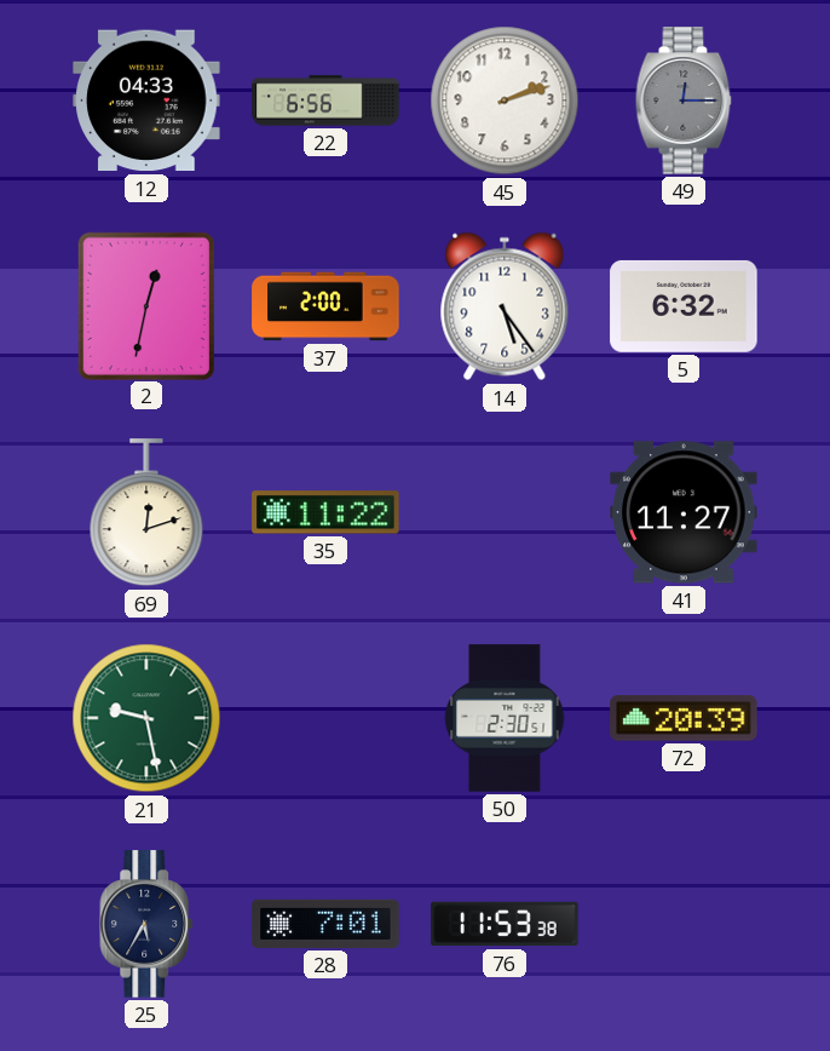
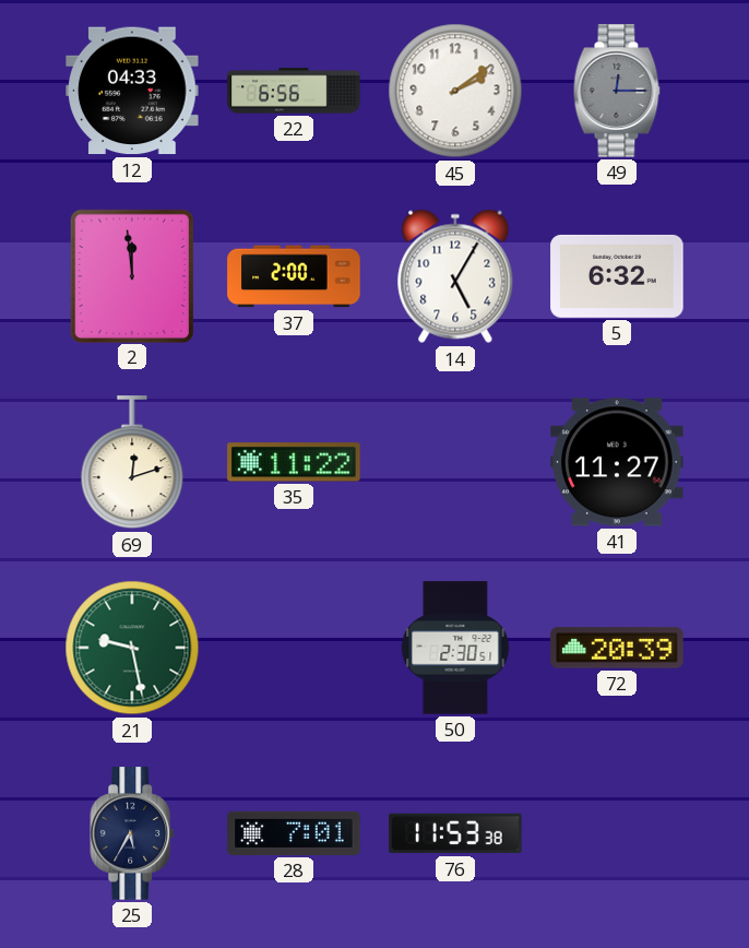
45: 2:12 -> 2:09 (455, 91)
2: 12:32 -> 11:59 (131, 275)
14: 5:24 -> 5:05 (455, 276)
